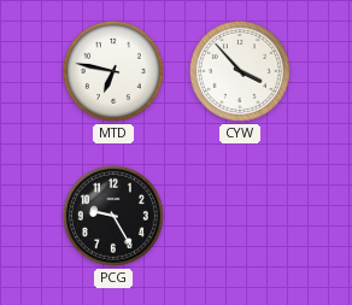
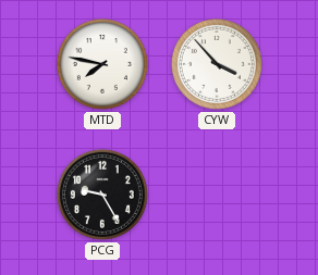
MTD: 6:47 -> 7:47 (102, 64)
